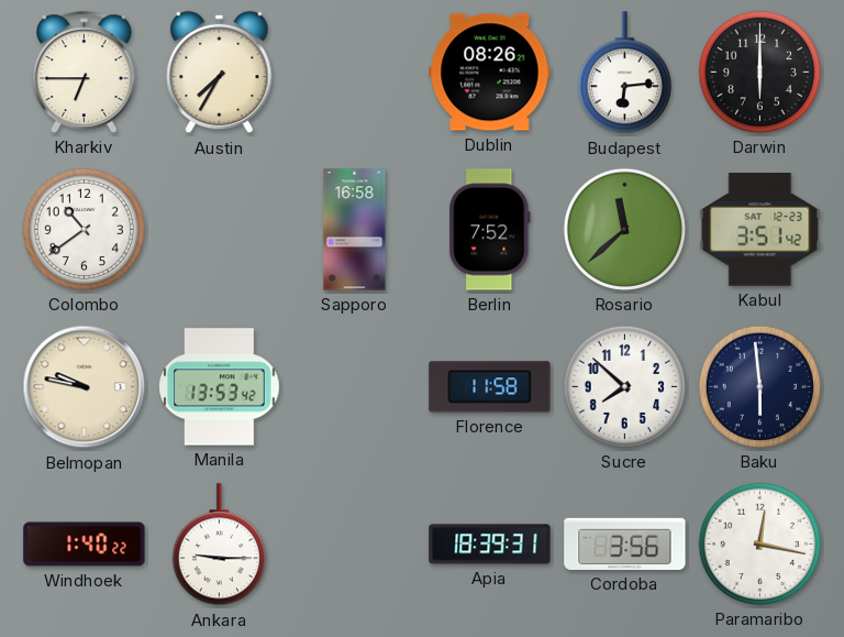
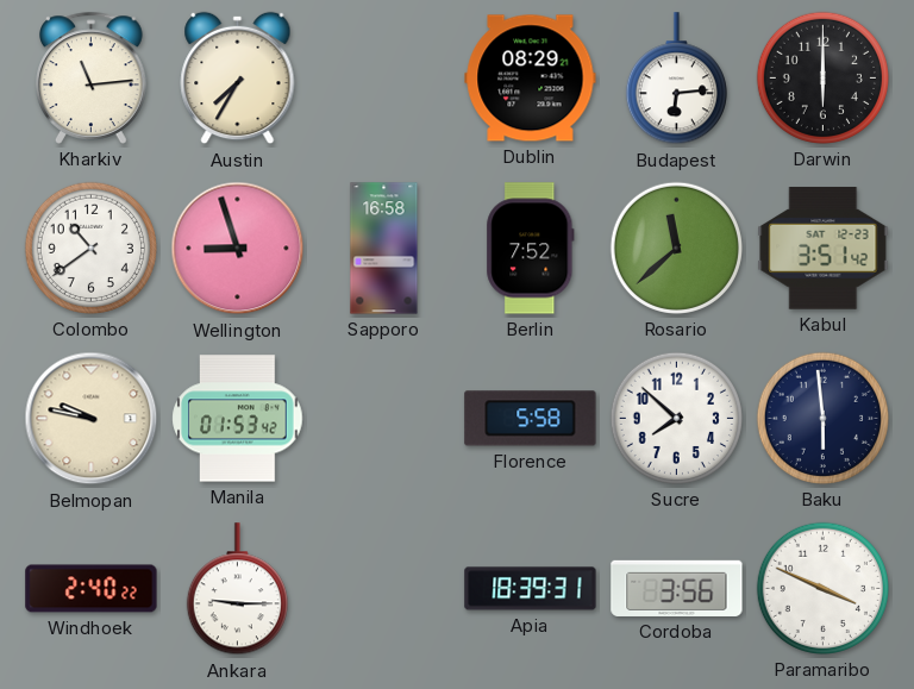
Kharkiv: 6:45 -> 11:14 (92, 77)
Dublin: 08:26 -> 08:29 (531, 79)
Wellington: none -> 8:57 (238, 249)
Manila: 13:53 -> 01:53 (238, 419)
Florence: 11:58 -> 5:58 (531, 419)
Windhoek: 1:40 -> 2:40 (92, 589)
Paramaribo: 12:17 -> 3:49 (822, 588)
